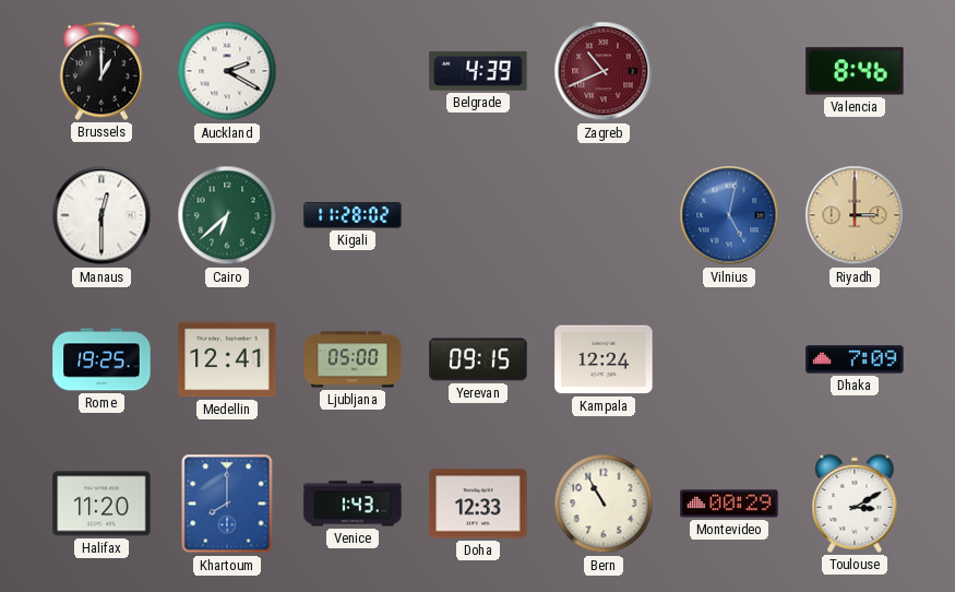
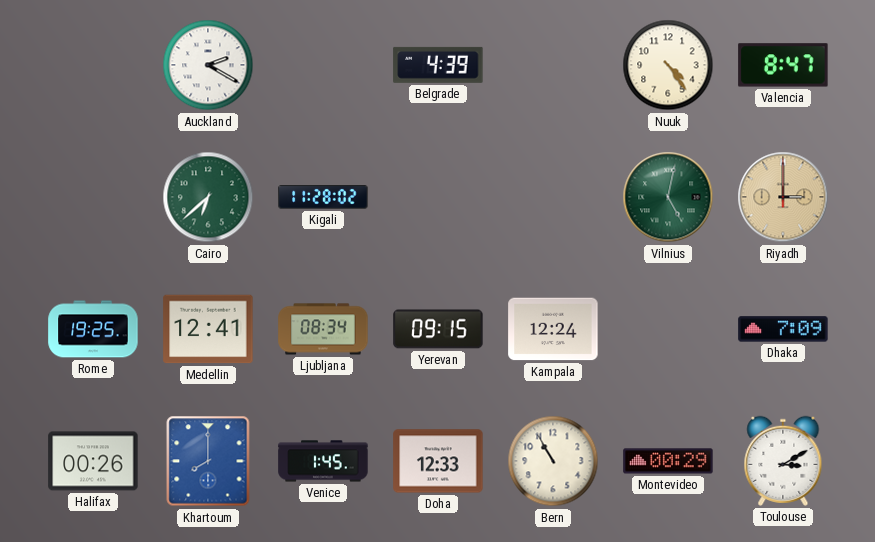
Brussels: 1:00 -> none (102, 71)
Zagreb: 10:41 -> none (604, 71)
Nuuk: none -> 4:24 (668, 65)
Valencia: 8:46 -> 8:47 (783, 65)
Manaus: 12:30 -> none (102, 215)
Vilnius dial: blue -> green (668, 197)
Ljubljana: 05:00 -> 08:34 (323, 329)
Halifax: 11:20 -> 00:26 (93, 461)
Venice: 1:43 -> 1:45 (323, 461)
